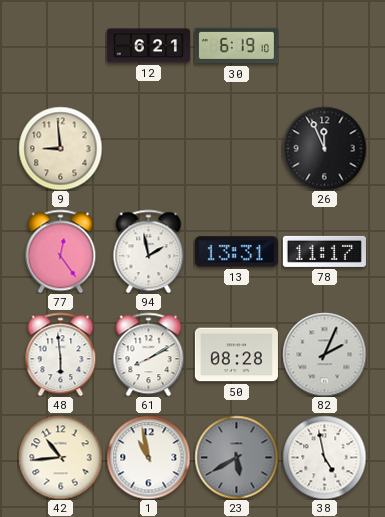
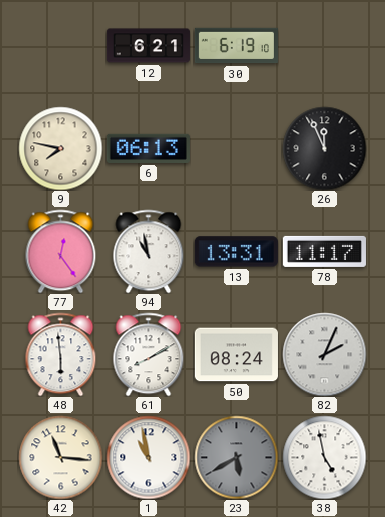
9: 8:59 -> 7:47 (60, 148)
6: none -> 06:13 (148, 148)
94: 1:58 -> 10:58 (149, 251)
50: 08:28 -> 08:24 (236, 355)
42: 10:44 -> 11:16 (60, 457)
